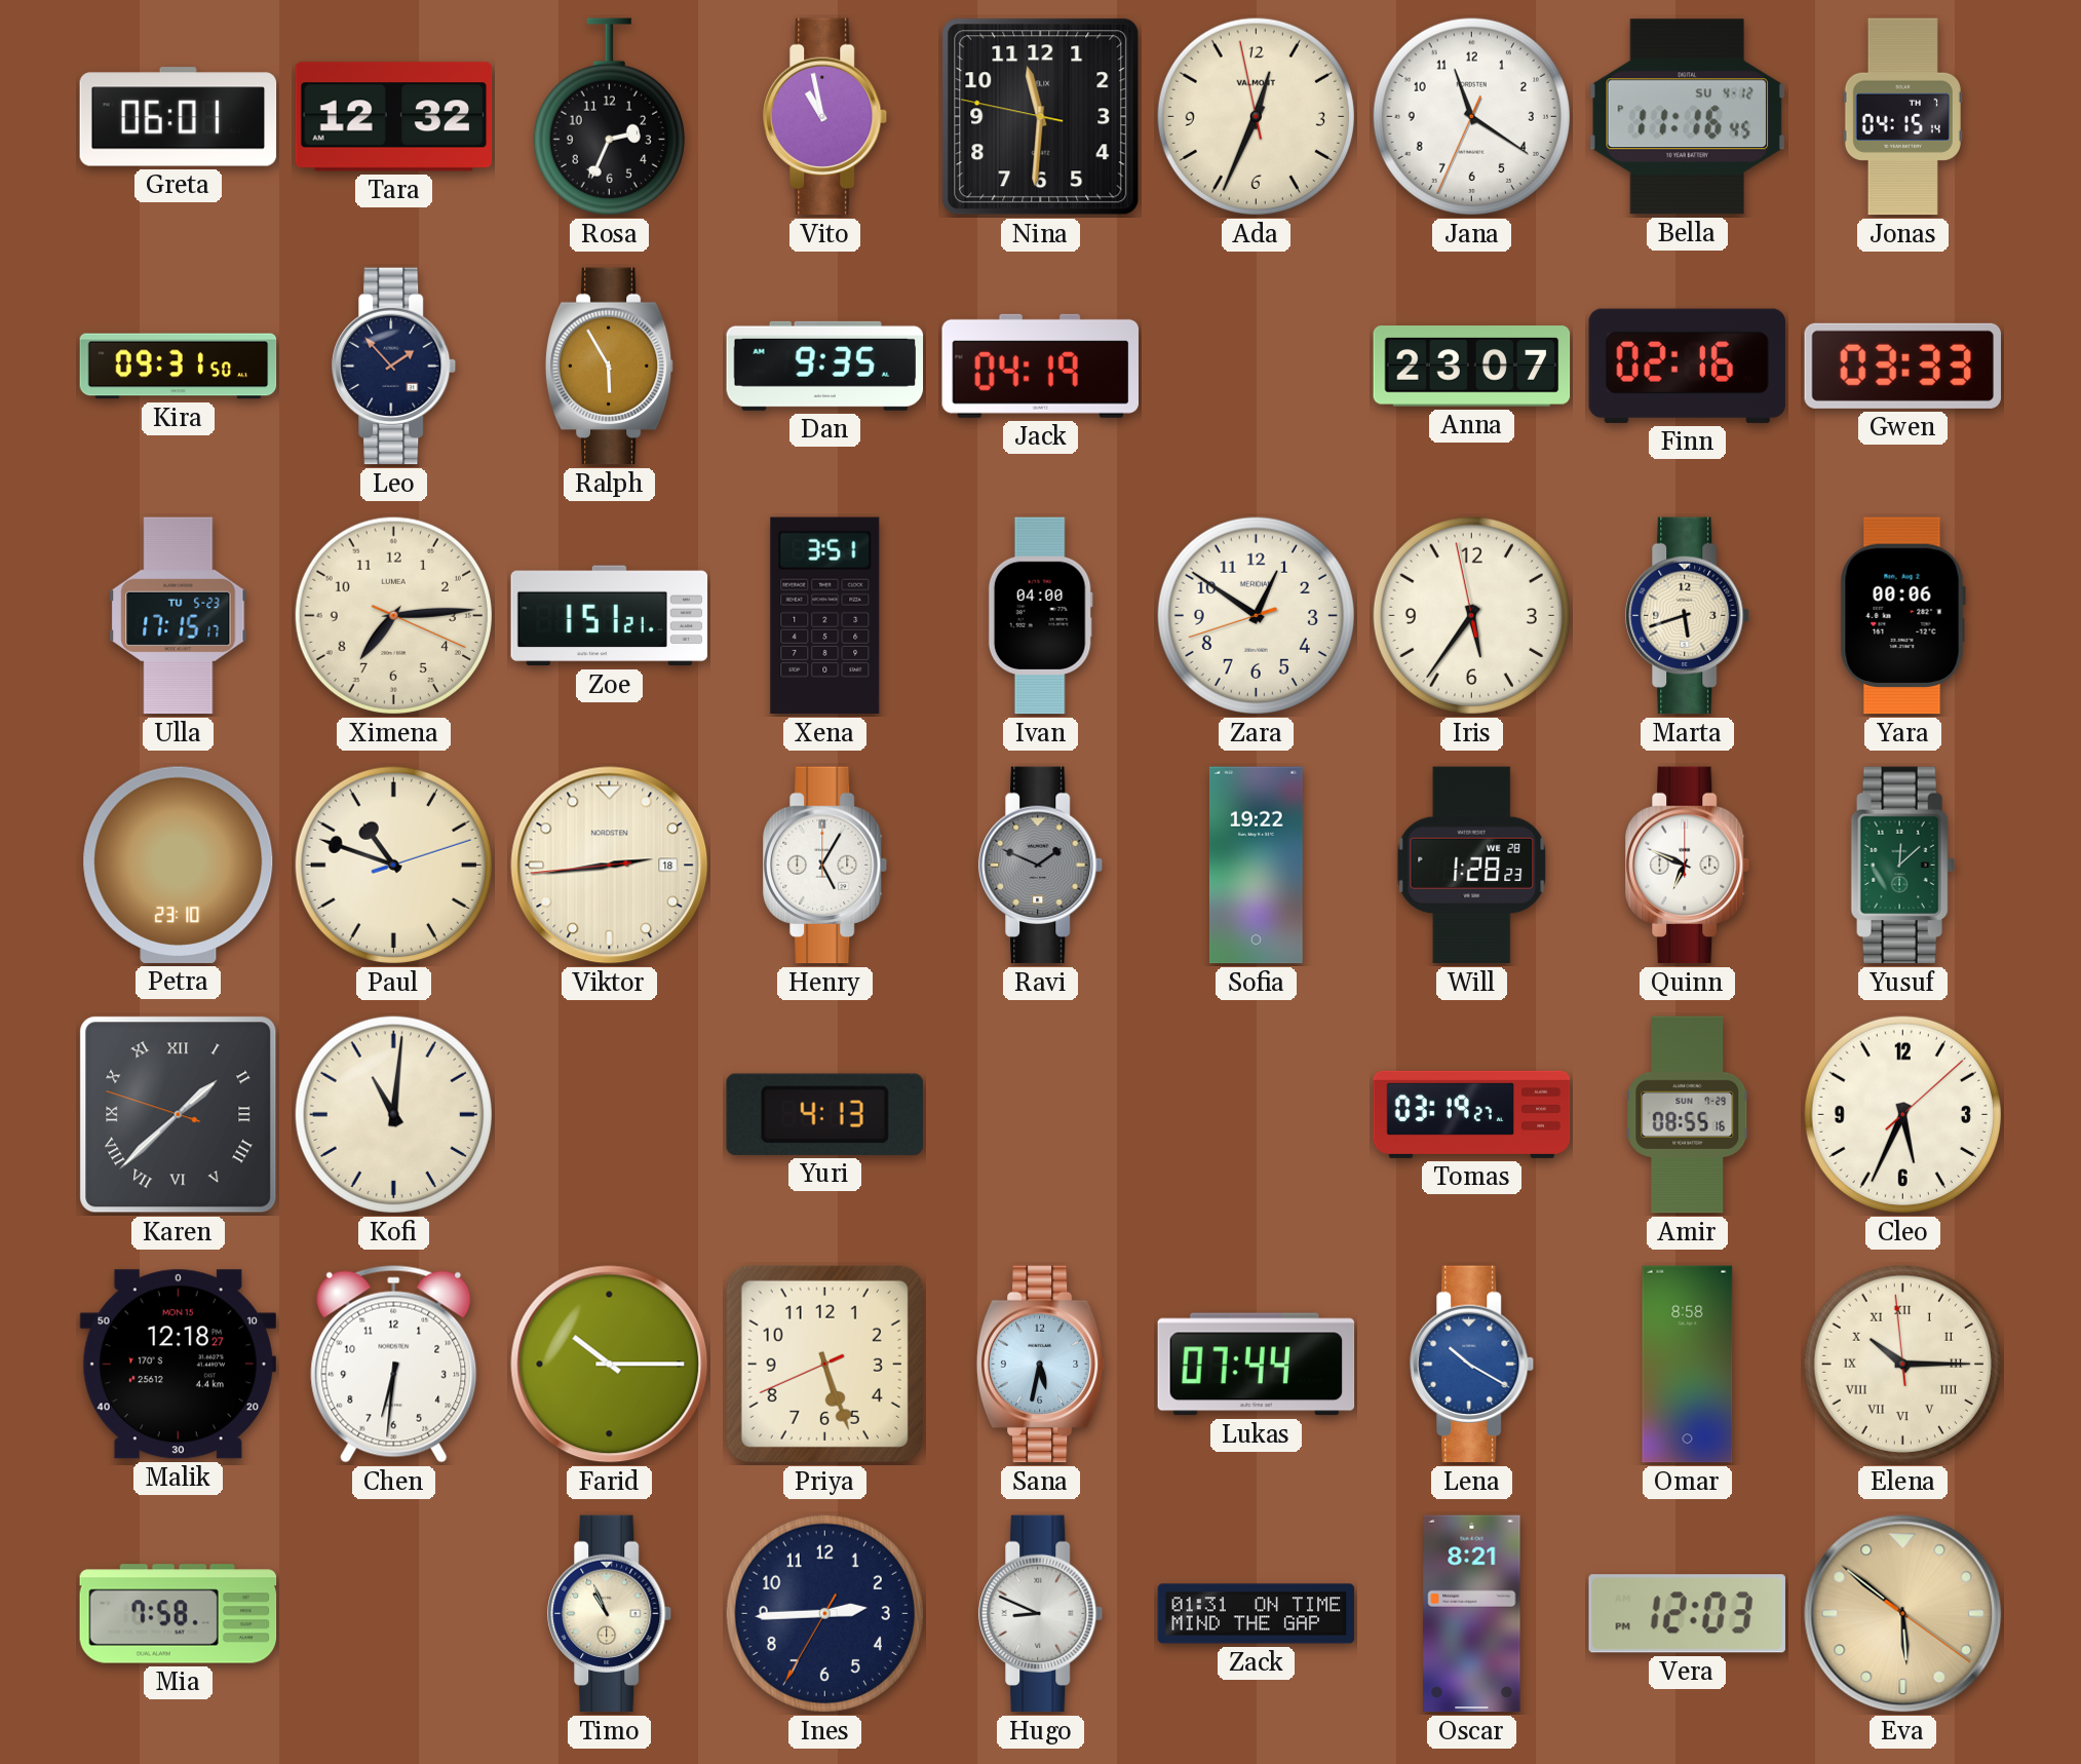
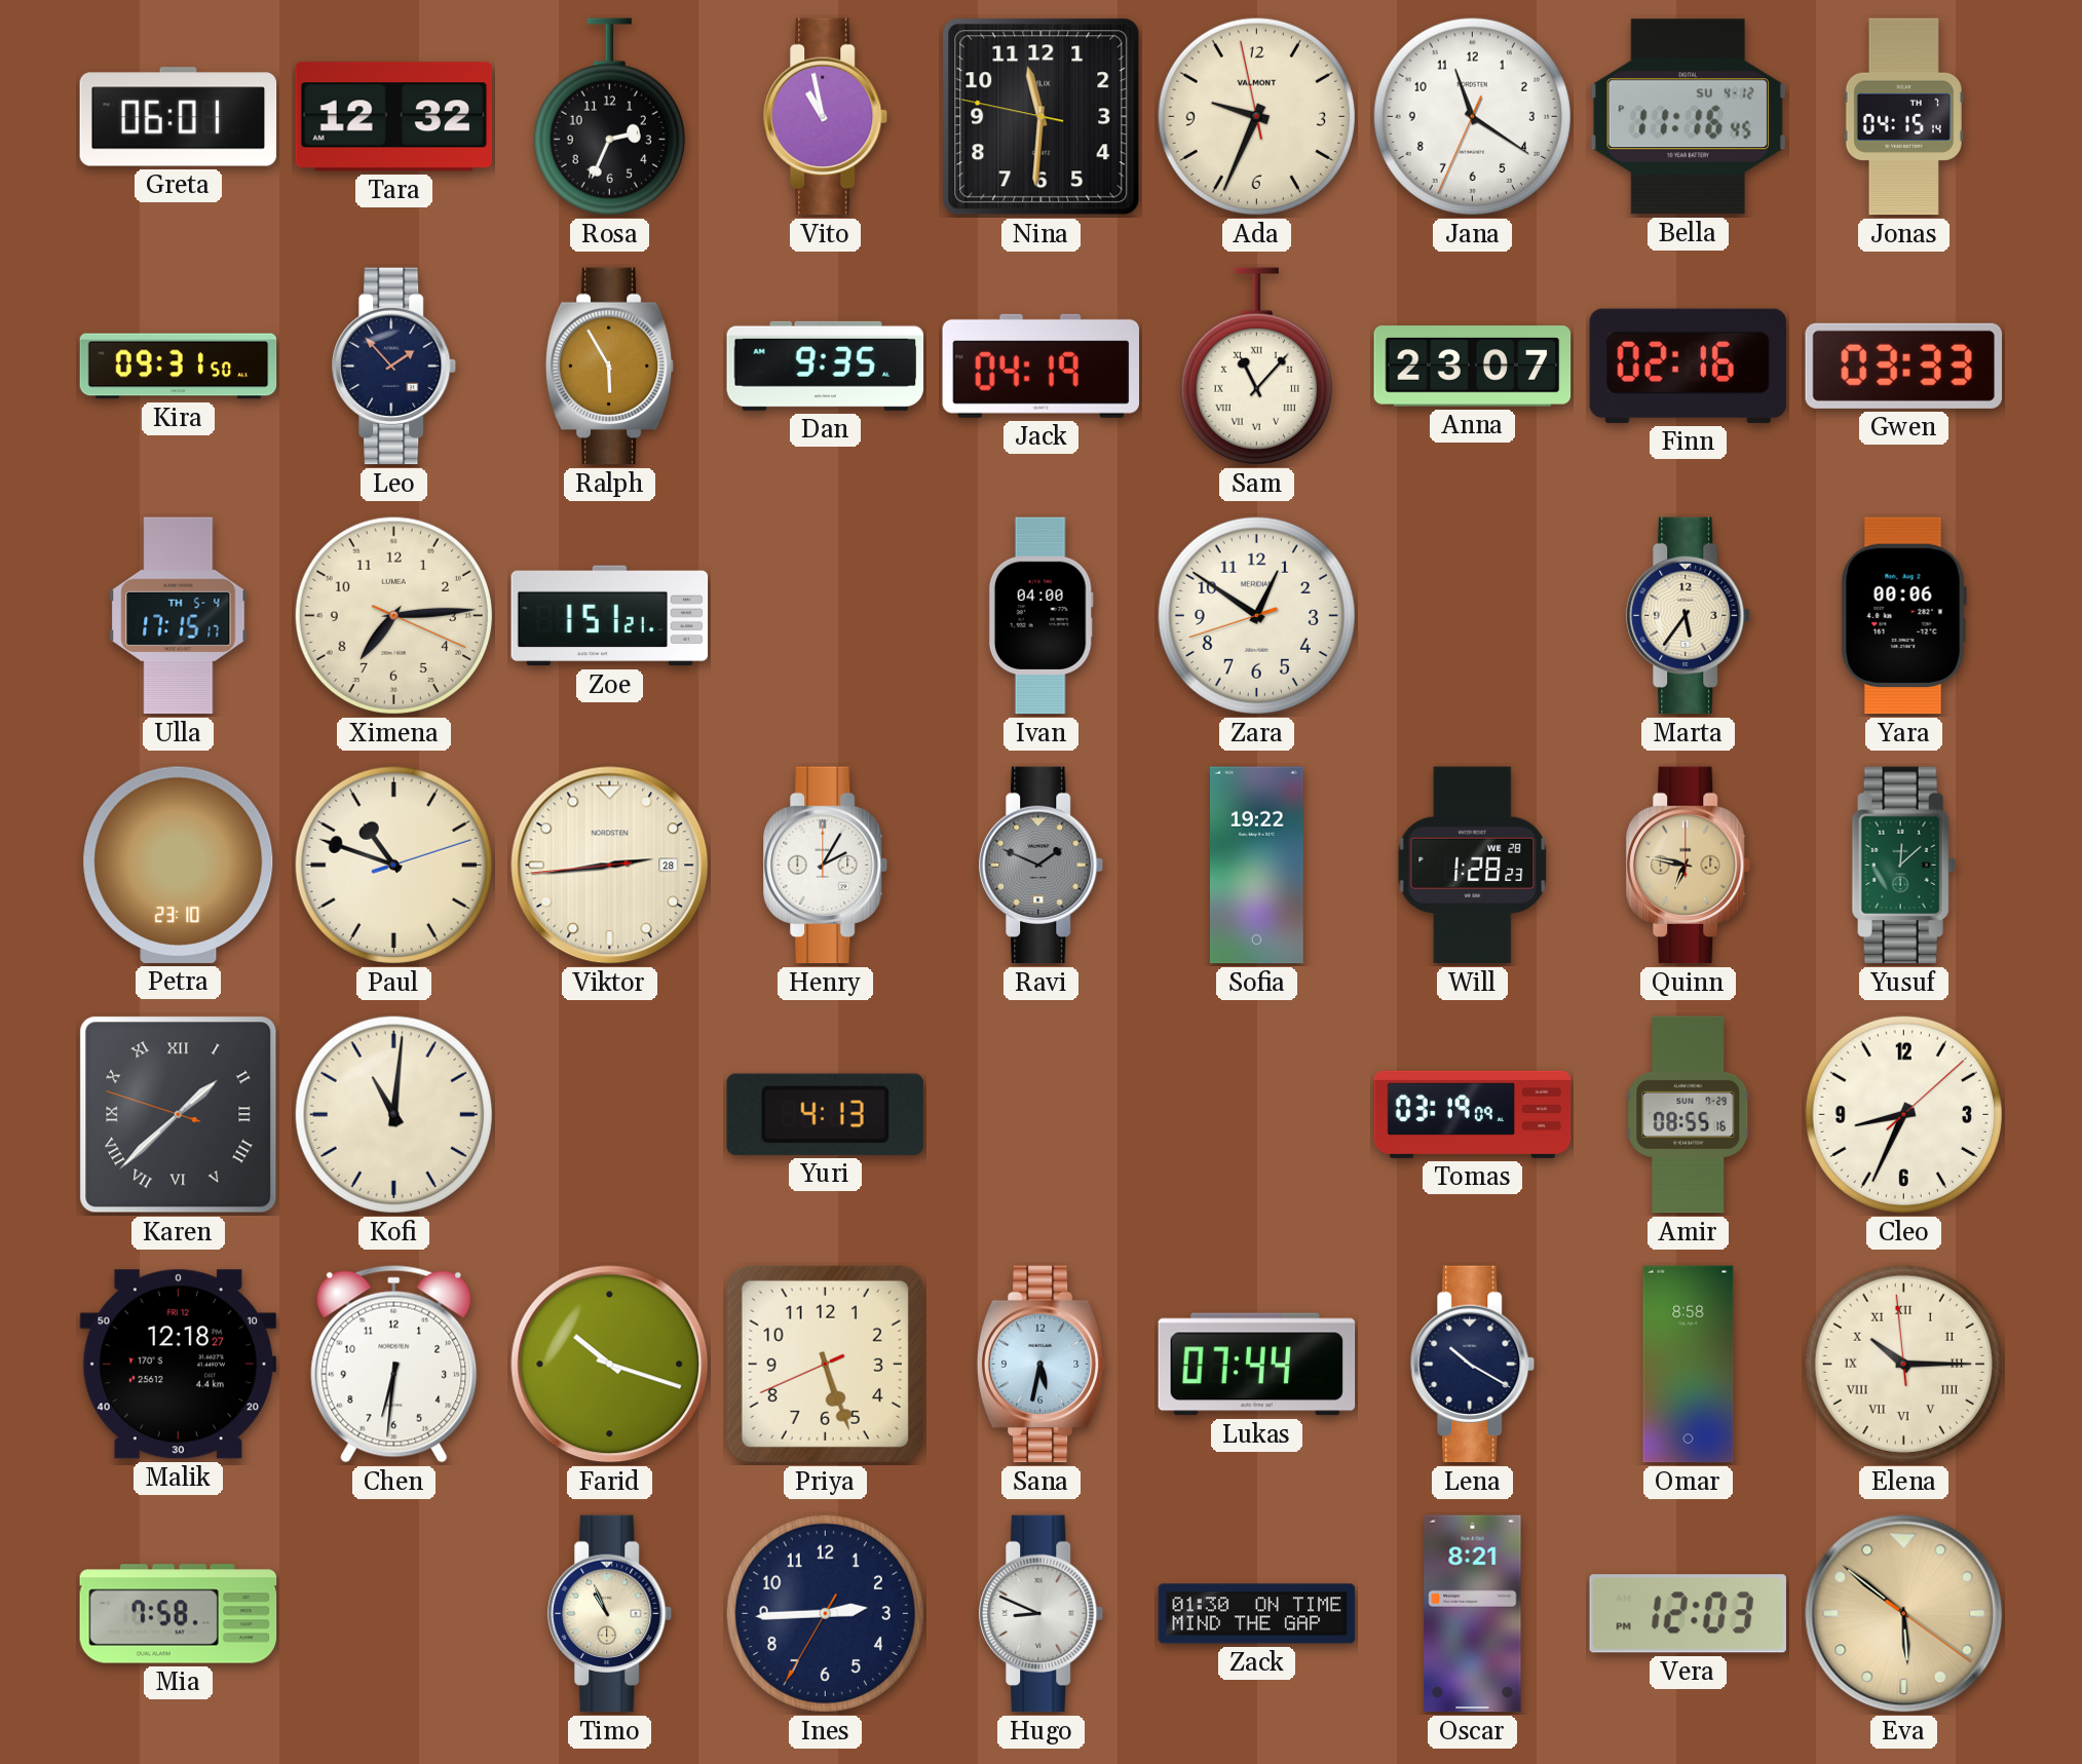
Ada: 12:33 -> 9:33 (1256, 116)
Sam: none -> 11:07 (1256, 367)
Ulla date: TU 5-23 -> TH 5-4 (179, 616)
Xena: 3:51 -> none (825, 616)
Iris: 5:35 -> none (1471, 615)
Marta: 5:42 -> 5:36 (1689, 616)
Viktor date: 18 -> 28 (610, 866)
Henry: 5:05 -> 2:05 (826, 866)
Quinn: 6:49 -> 6:47 (1689, 866)
Quinn dial: white -> champagne (1689, 866)
Tomas: 03:19:27 -> 03:19:09 (1473, 1114)
Cleo: 5:34 -> 8:34 (1903, 1114)
Malik date: MON 15 -> FRI 12 (178, 1365)
Farid: 10:15 -> 10:18 (610, 1365)
Lena dial: blue -> navy (1473, 1365)
Zack: 01:31 -> 01:30 (1257, 1614)
